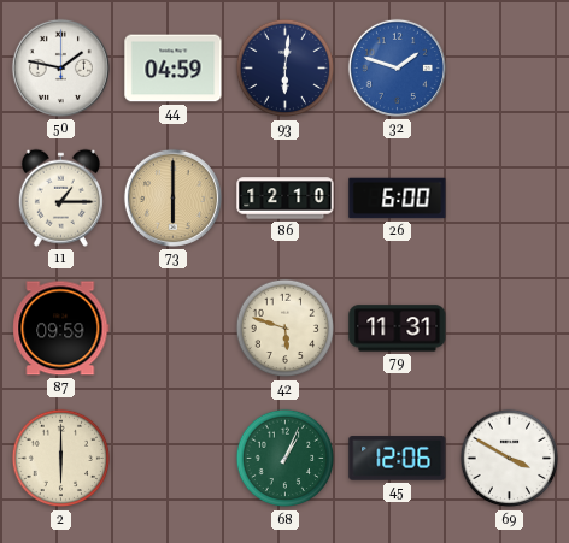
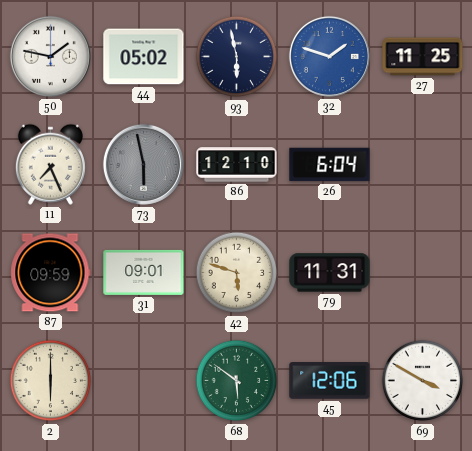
44: 04:59 -> 05:02 (144, 57)
93: 6:01 -> 5:58 (237, 57)
27: none -> 11:25 (423, 57)
11: 1:15 -> 7:26 (50, 164)
73: 6:00 -> 5:58 (143, 164)
73 dial: champagne -> grey (143, 164)
26: 6:00 -> 6:04 (330, 165)
31: none -> 09:01 (144, 272)
68: 1:04 -> 5:51 (237, 381)
